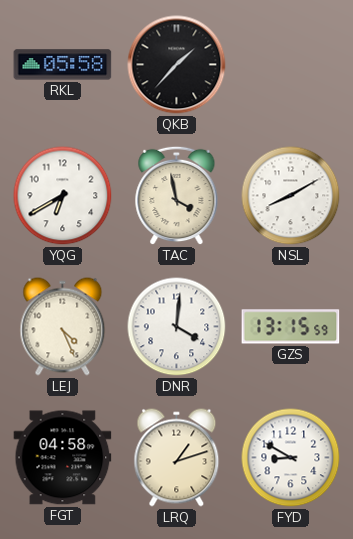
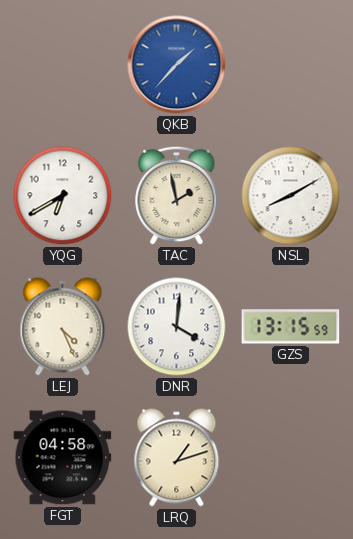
RKL: 05:58 -> none (63, 65)
QKB dial: black -> blue (177, 65)
TAC: 3:58 -> 1:58 (177, 196)
FYD: 8:50 -> none (291, 458)
